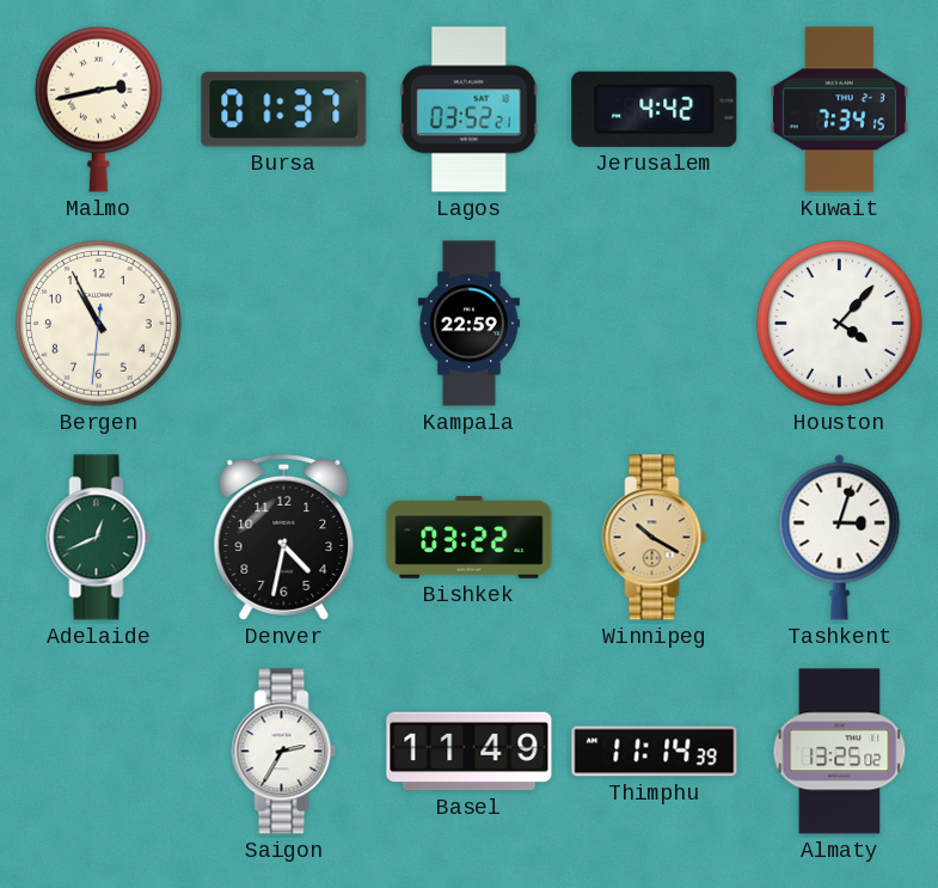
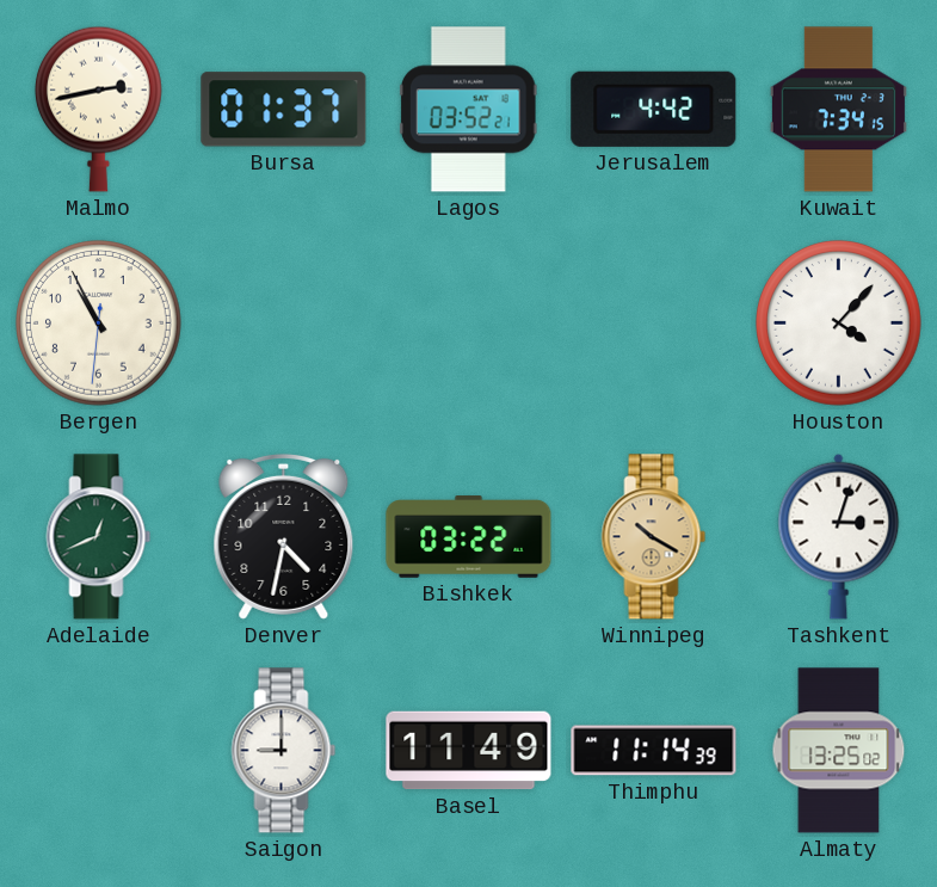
Kampala: 22:59 -> none (468, 324)
Saigon: 2:35 -> 9:00 (284, 751)
